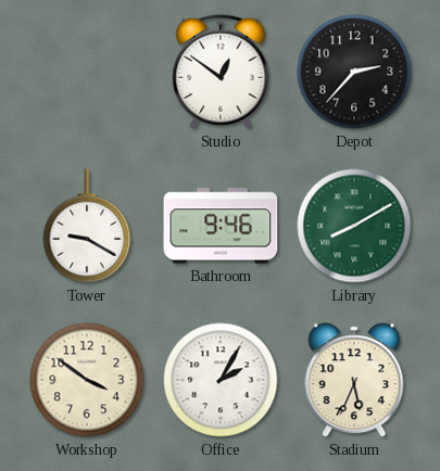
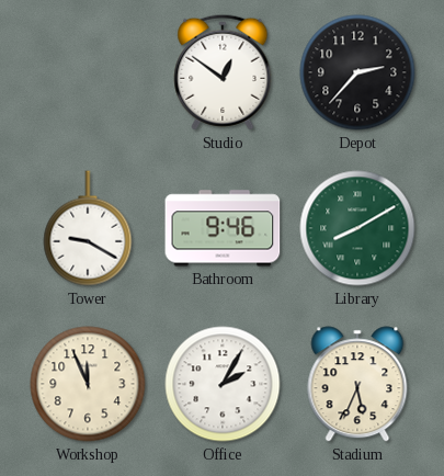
Workshop: 3:51 -> 11:56 (88, 384)
